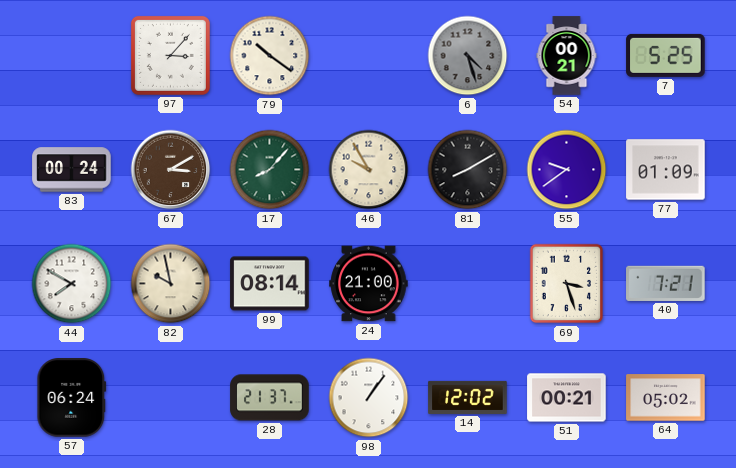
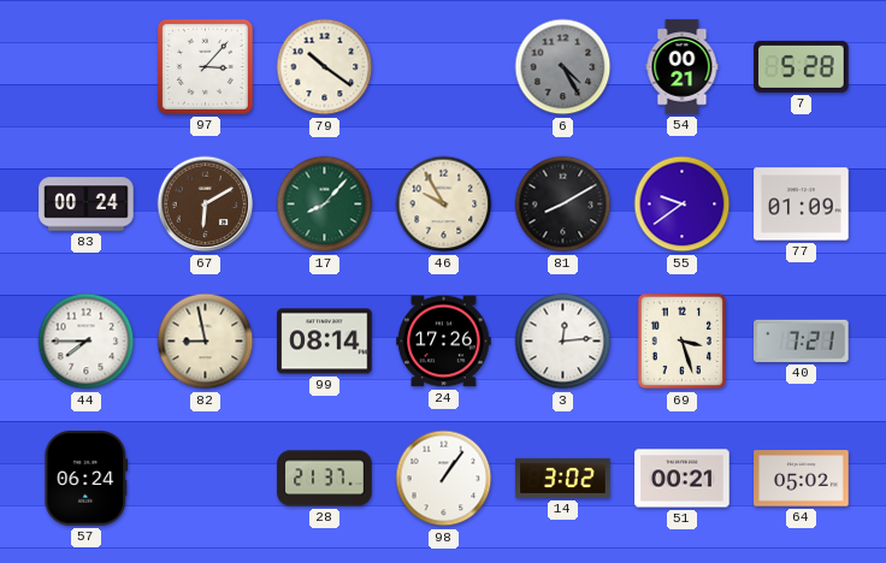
6: 4:27 -> 4:25 (563, 67)
7: 5:25 -> 5:28 (802, 66)
67: 3:10 -> 6:10 (206, 205)
44: 7:50 -> 7:45 (87, 342)
82: 9:58 -> 8:58 (206, 342)
24: 21:00 -> 17:26 (444, 342)
3: none -> 12:14 (563, 342)
14: 12:02 -> 3:02 (563, 478)
